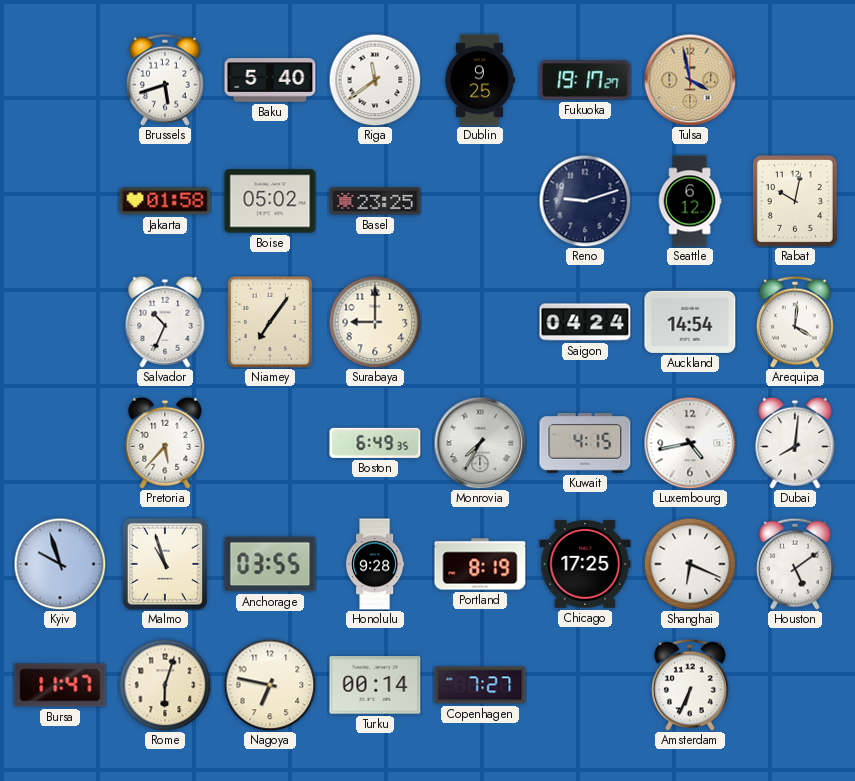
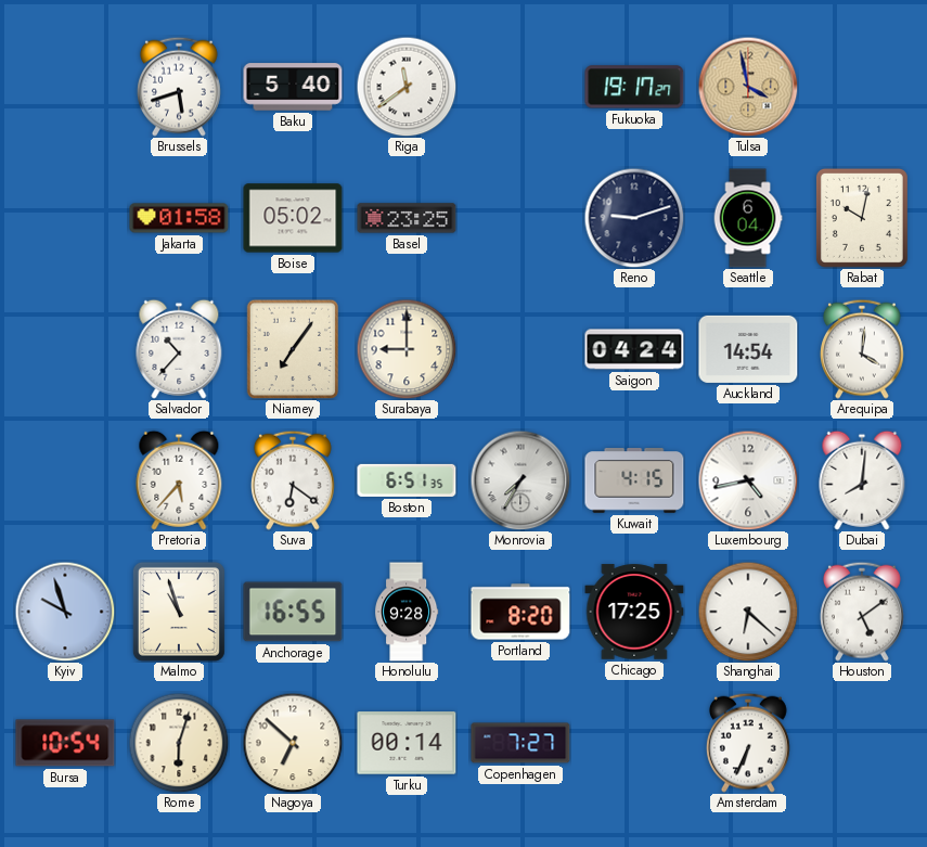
Dublin: 9:25 -> none (479, 80)
Seattle: 6:12 -> 6:04 (748, 218)
Salvador: 10:34 -> 10:37 (179, 349)
Suva: none -> 6:21 (293, 480)
Boston: 6:49 -> 6:51 (407, 480)
Anchorage: 03:55 -> 16:55 (293, 612)
Portland: 8:19 -> 8:20 (520, 612)
Shanghai: 6:19 -> 6:22 (748, 612)
Bursa: 11:47 -> 10:54 (65, 743)
Nagoya: 6:47 -> 6:52 (293, 743)
